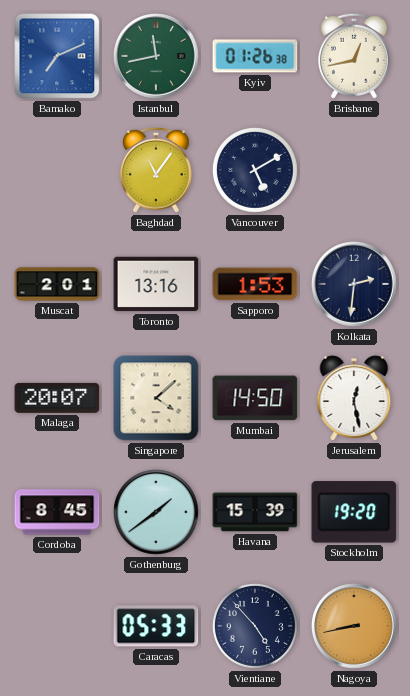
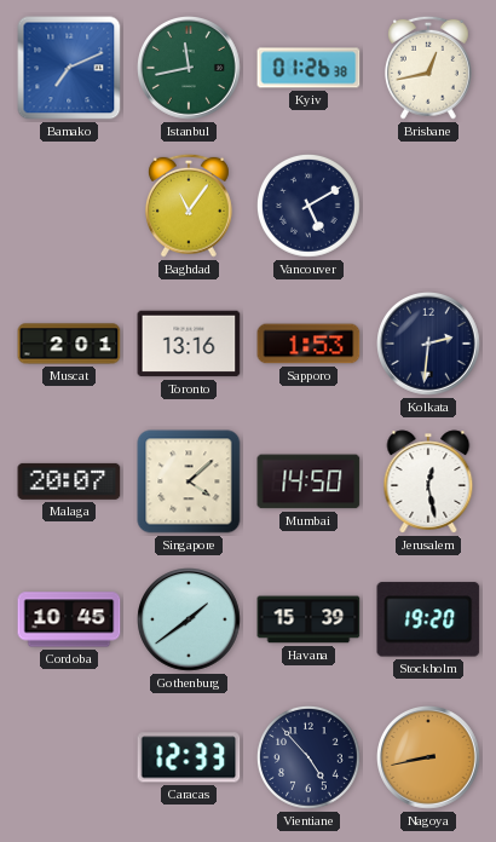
Cordoba: 8:45 -> 10:45 (69, 619)
Caracas: 05:33 -> 12:33 (189, 757)
